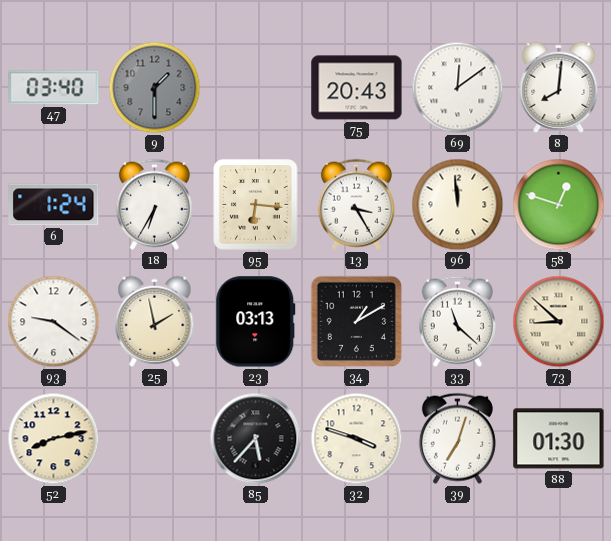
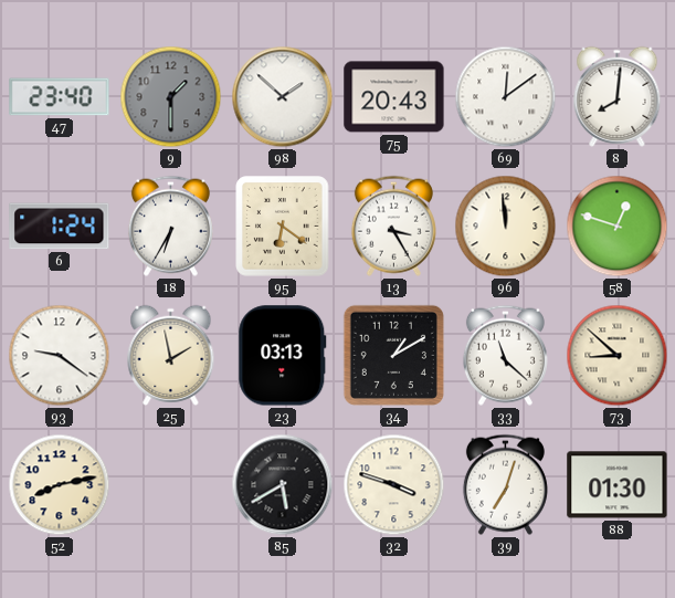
47: 03:40 -> 23:40 (60, 97)
98: none -> 1:52 (283, 97)
95: 6:16 -> 6:21 (283, 227)
85: 5:37 -> 5:40 (283, 485)
